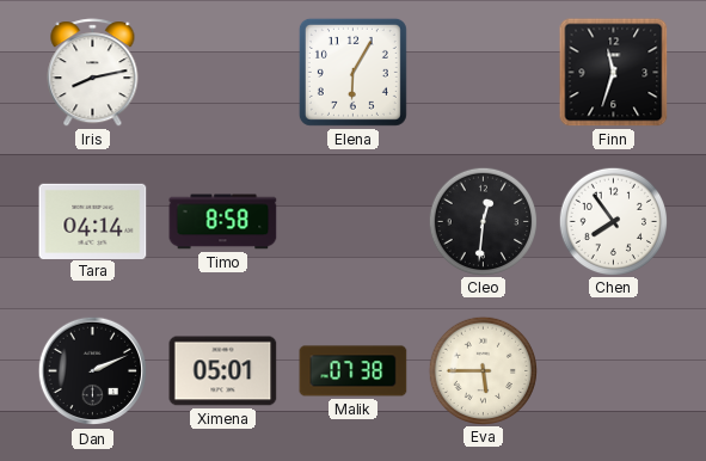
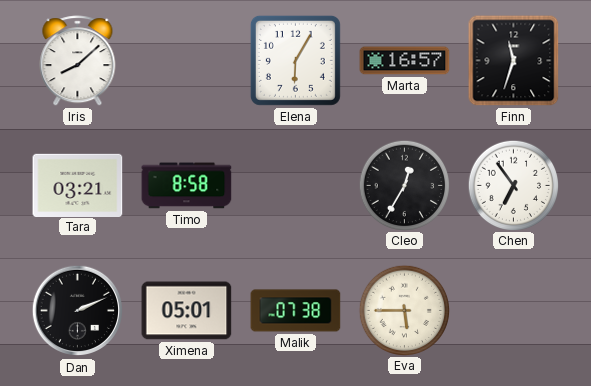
Iris: 8:13 -> 8:08 (78, 61)
Marta: none -> 16:57 (405, 61)
Tara: 04:14 -> 03:21 (78, 185)
Cleo: 12:31 -> 12:35 (404, 185)
Chen: 7:54 -> 6:54 (513, 185)
